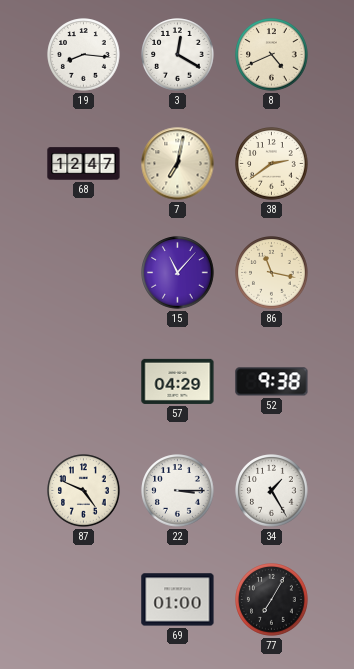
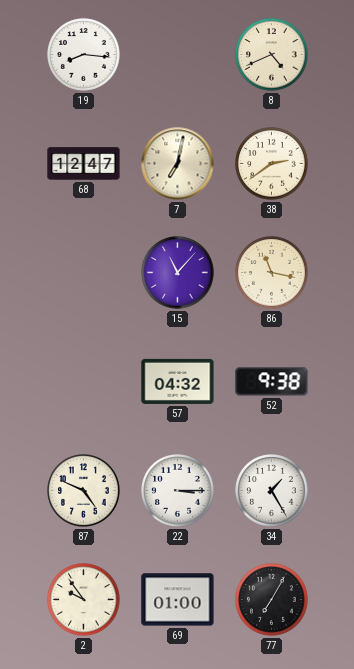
3: 12:20 -> none (178, 55)
57: 04:29 -> 04:32 (178, 381)
2: none -> 9:54 (84, 600)
